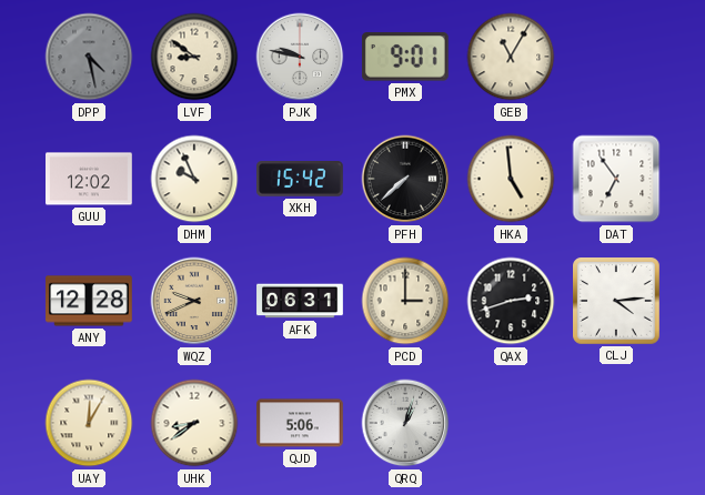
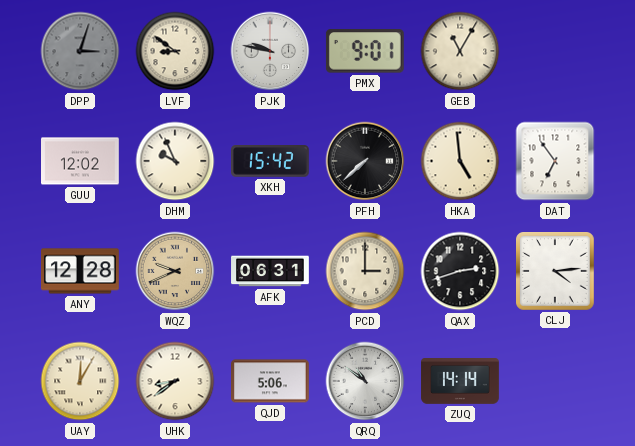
DPP: 4:28 -> 3:03 (80, 51)
QRQ: 1:03 -> 10:51 (365, 381)
ZUQ: none -> 14:14 (460, 382)
